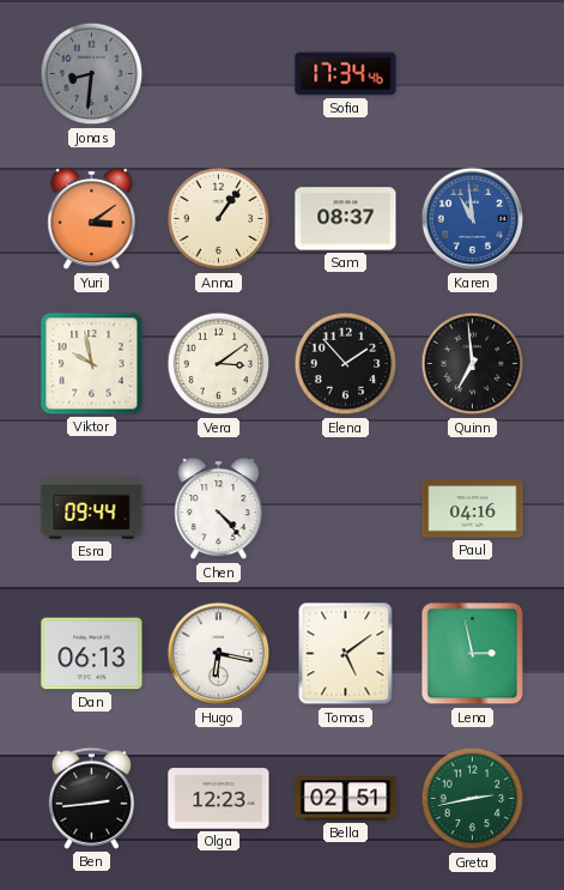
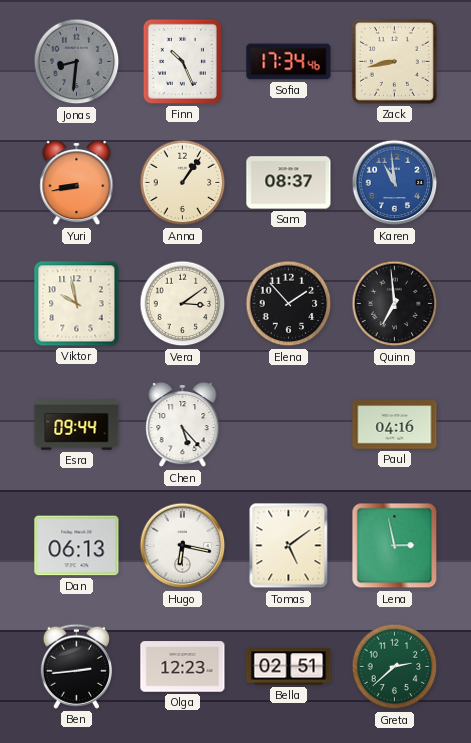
Finn: none -> 10:26 (182, 61)
Zack: none -> 8:43 (394, 61)
Yuri: 3:09 -> 8:43 (77, 183)
Chen: 4:23 -> 5:23 (183, 425)
Greta: 2:43 -> 2:38 (395, 667)
